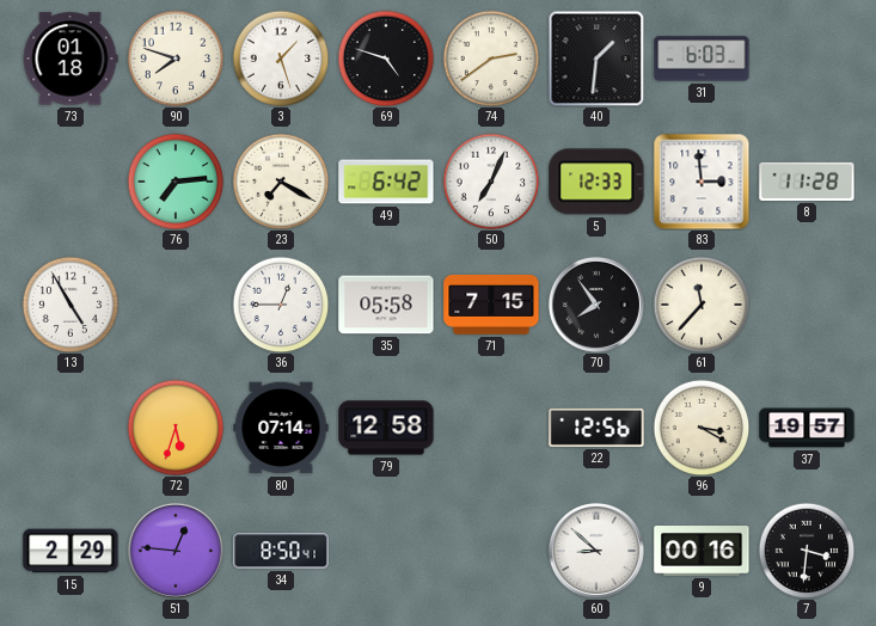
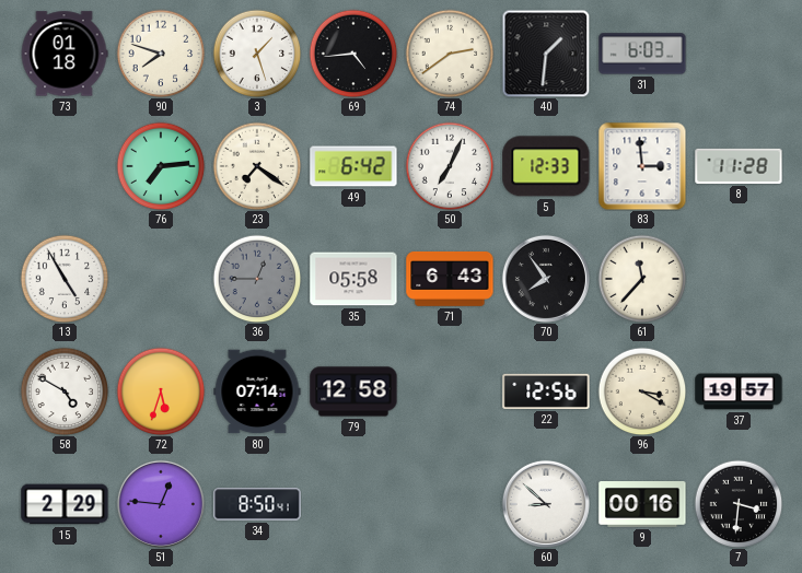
69: 4:48 -> 4:44 (353, 54)
23: 7:20 -> 7:21 (257, 166)
36 dial: white -> grey (257, 279)
71: 7:15 -> 6:43 (450, 279)
58: none -> 4:50 (65, 391)
